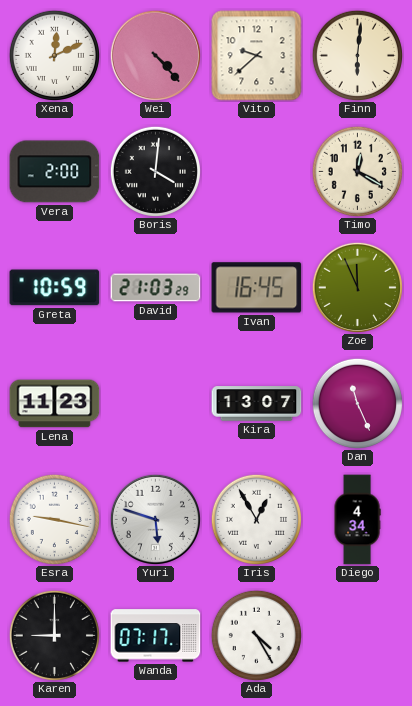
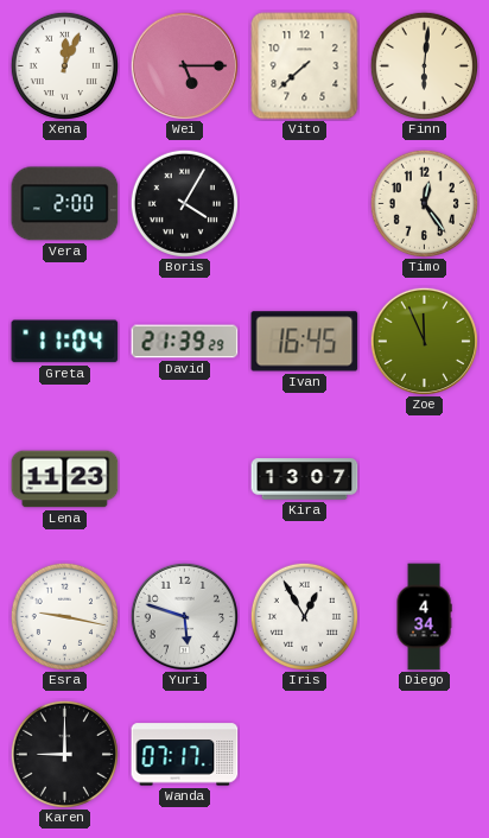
Xena: 12:11 -> 12:04 (64, 65)
Wei: 4:23 -> 5:15 (184, 65)
Vito: 9:38 -> 7:38 (305, 66)
Boris: 4:01 -> 4:05 (184, 203)
Timo: 12:20 -> 12:24 (424, 203)
Greta: 10:59 -> 11:04 (65, 342)
David: 21:03 -> 21:39 (185, 342)
Dan: 11:26 -> none (357, 403)
Ada: 4:25 -> none (256, 635)
